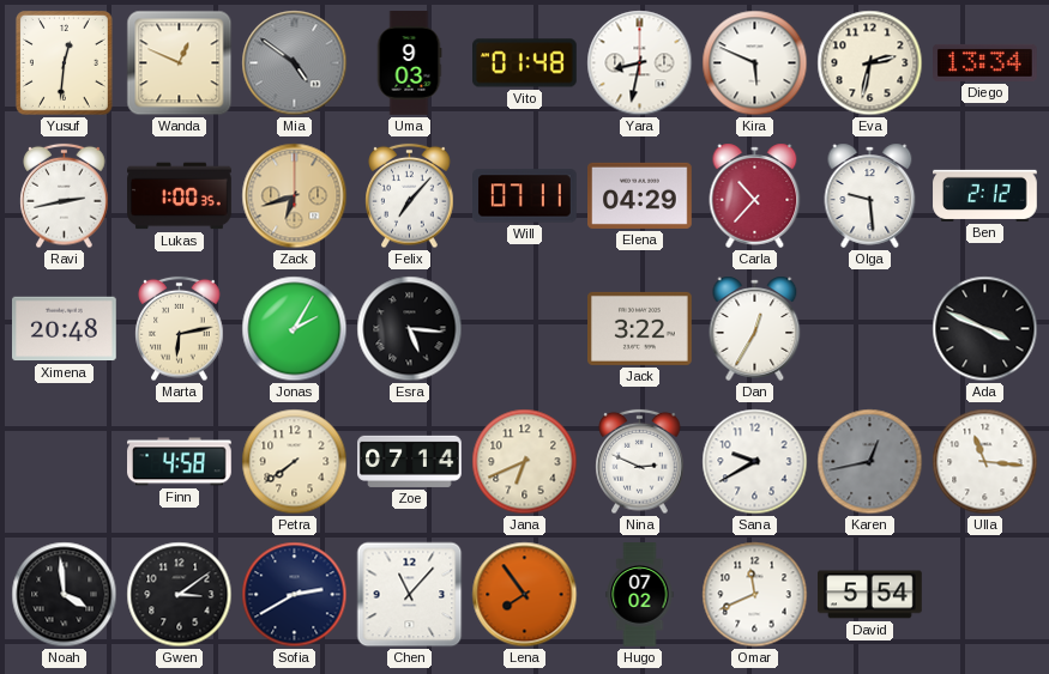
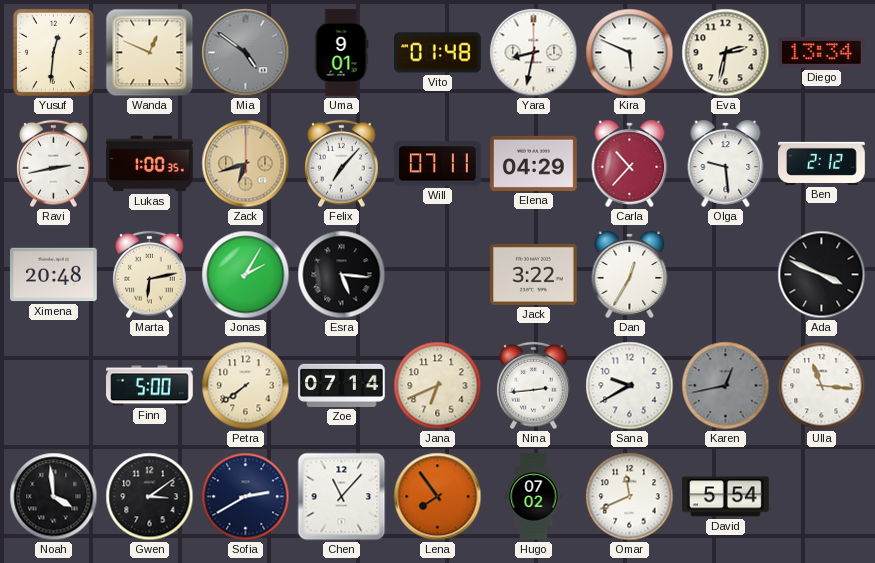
Uma: 9:03 -> 9:01 (341, 53)
Finn: 4:58 -> 5:00 (150, 386)
Nina: 2:49 -> 2:44 (534, 386)
